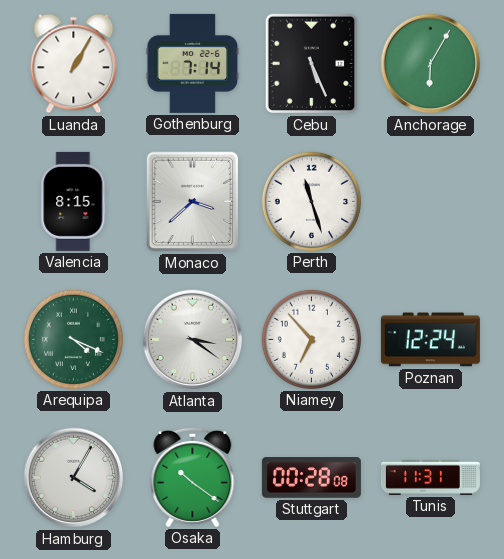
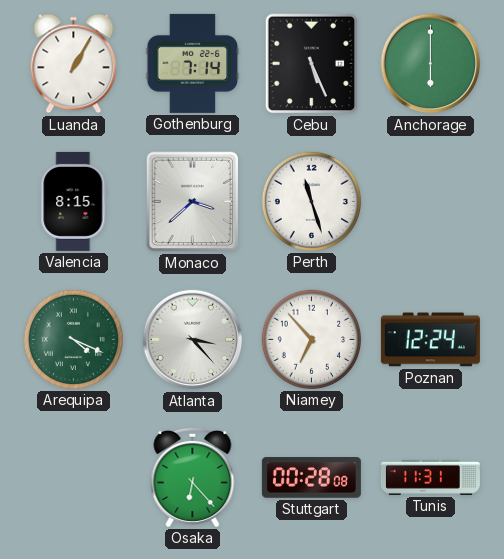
Anchorage: 6:05 -> 6:00 (431, 64)
Atlanta: 3:21 -> 3:23 (193, 340)
Hamburg: 4:05 -> none (74, 478)
Osaka: 10:21 -> 6:23 (193, 477)
